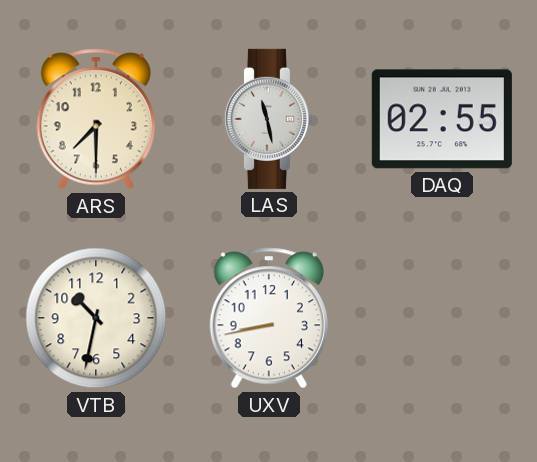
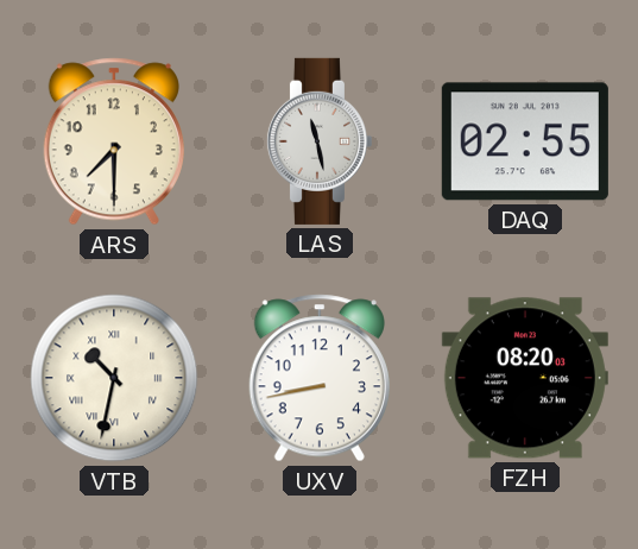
VTB numerals: Arabic -> Roman (114, 378)
FZH: none -> 08:20 (525, 378)
